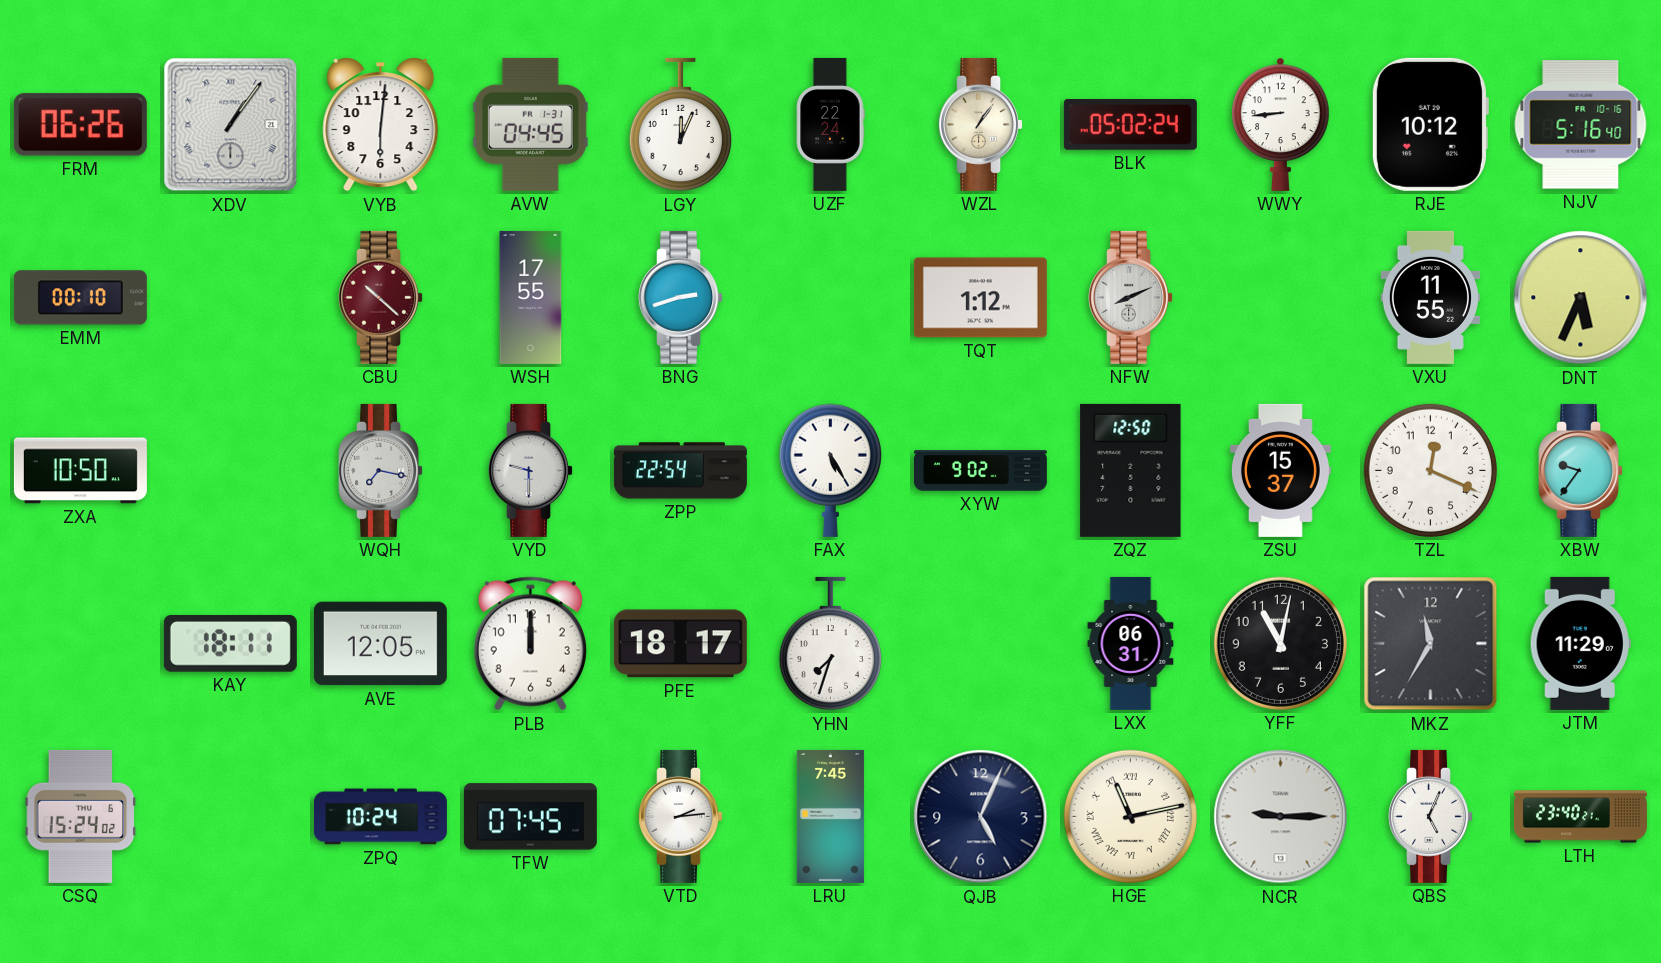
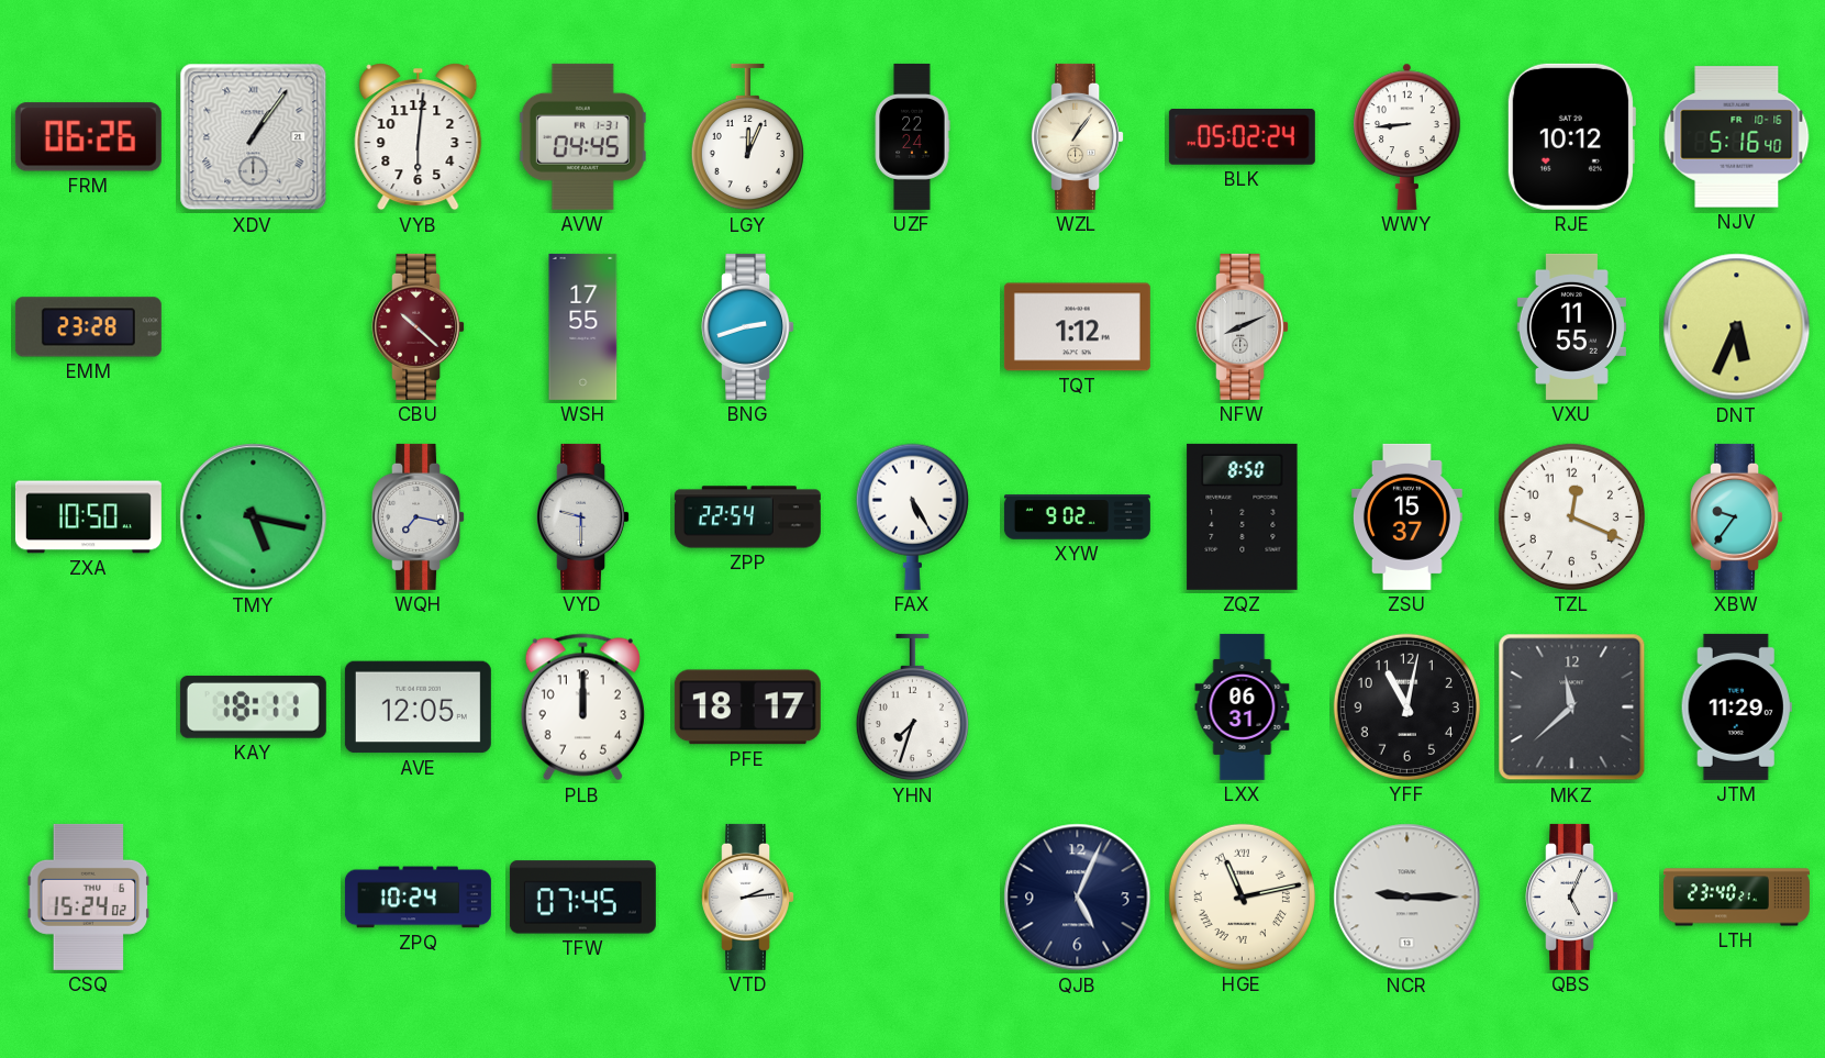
EMM: 00:10 -> 23:28 (88, 327)
TMY: none -> 5:17 (254, 517)
ZQZ: 12:50 -> 8:50 (1243, 516)
MKZ: 11:35 -> 11:38 (1572, 708)
LRU: 7:45 -> none (830, 816)
